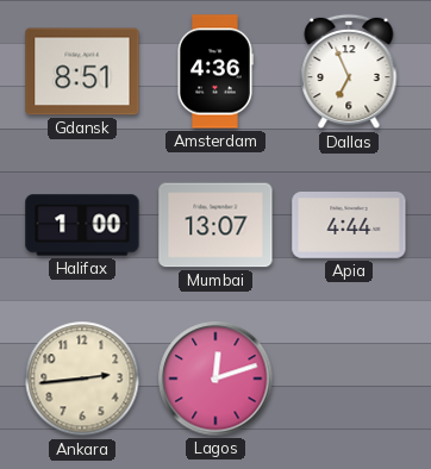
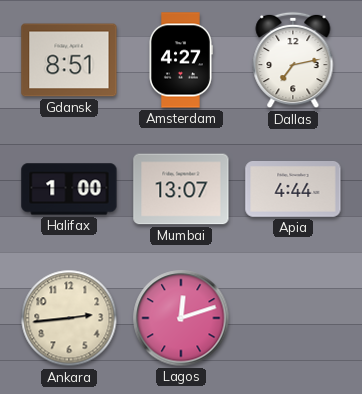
Amsterdam: 4:36 -> 4:27 (181, 60)
Dallas: 6:56 -> 7:13 (293, 60)
